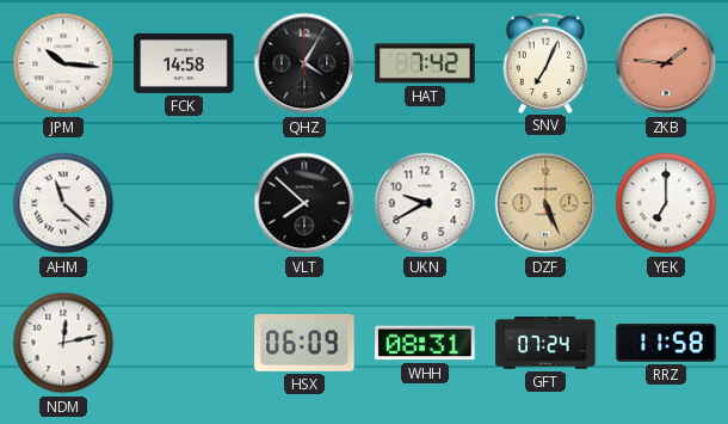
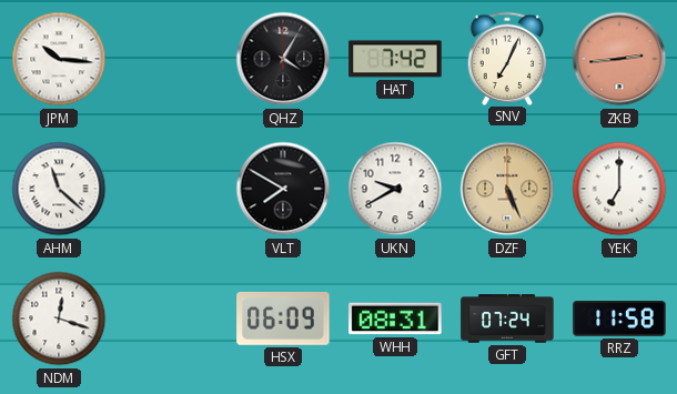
FCK: 14:58 -> none (184, 63)
ZKB: 1:46 -> 2:44 (619, 59)
VLT: 7:52 -> 7:50 (283, 189)
NDM: 12:13 -> 12:18 (59, 319)
